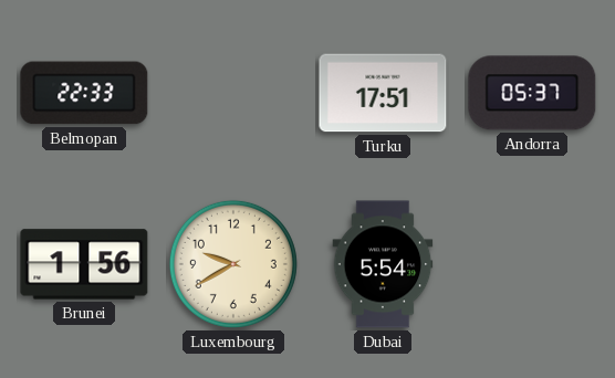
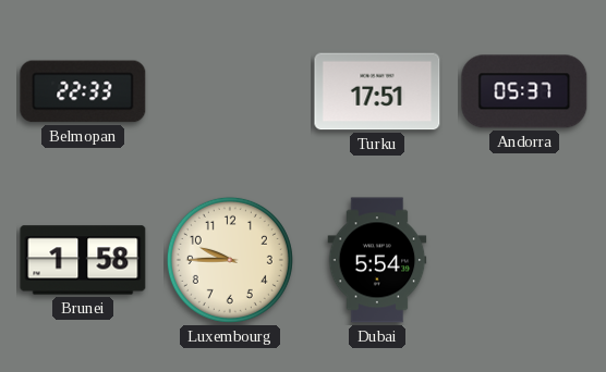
Brunei: 1:56 -> 1:58 (83, 260)
Luxembourg: 9:40 -> 9:45 (230, 260)
